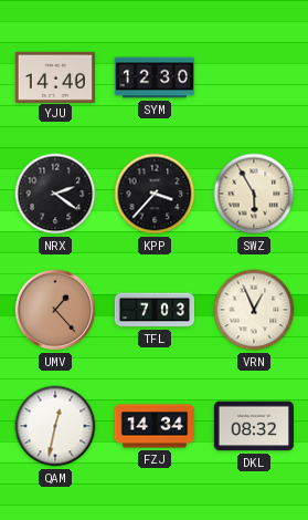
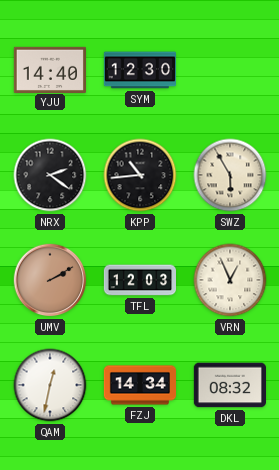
KPP: 3:37 -> 10:44 (140, 175)
UMV: 1:23 -> 2:10 (50, 280)
TFL: 7:03 -> 12:03 (139, 280)
